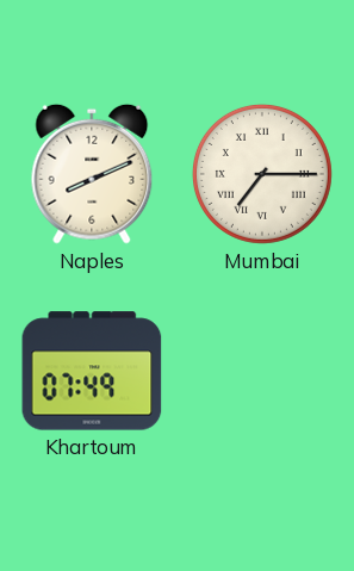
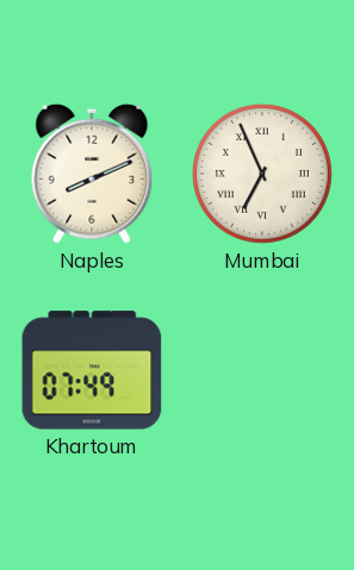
Mumbai: 7:15 -> 6:56 (262, 174)
